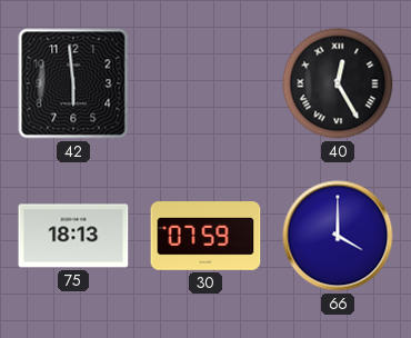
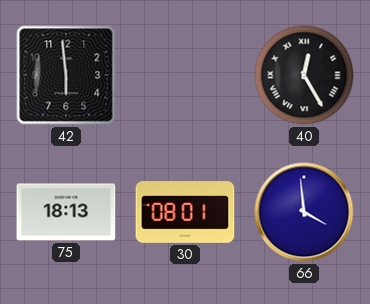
30: 07:59 -> 08:01 (185, 212)
66: 4:00 -> 3:59 (304, 212)
